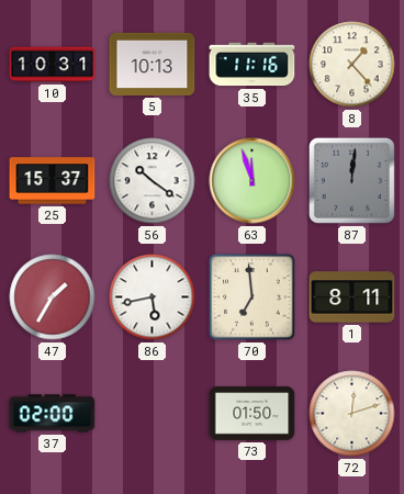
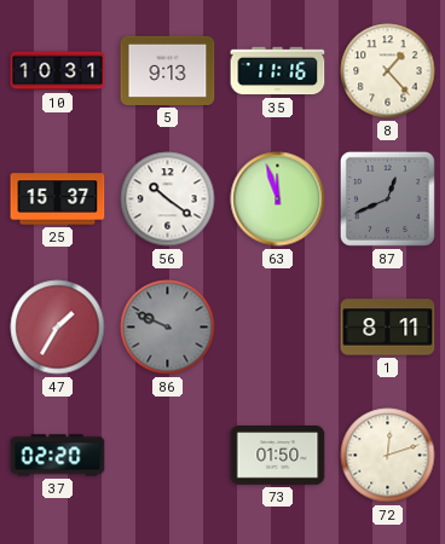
5: 10:13 -> 9:13 (168, 70)
87: 12:01 -> 12:41 (387, 198)
86: 5:43 -> 9:49 (168, 328)
86 dial: white -> grey (168, 328)
70: 6:59 -> none (252, 297)
37: 02:00 -> 02:20 (58, 456)
